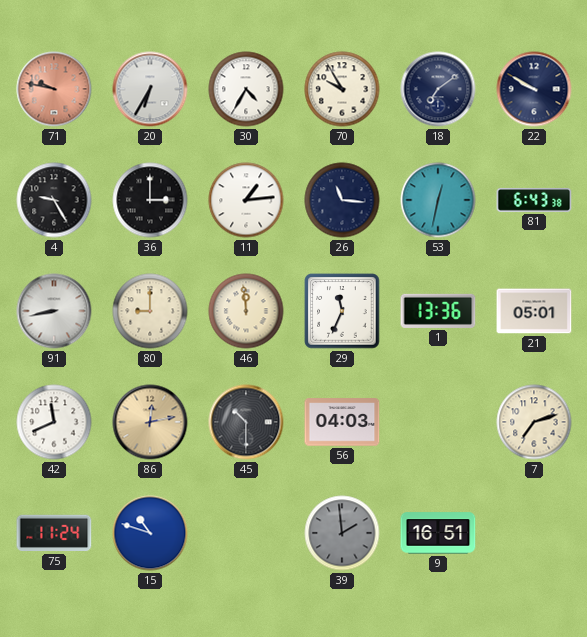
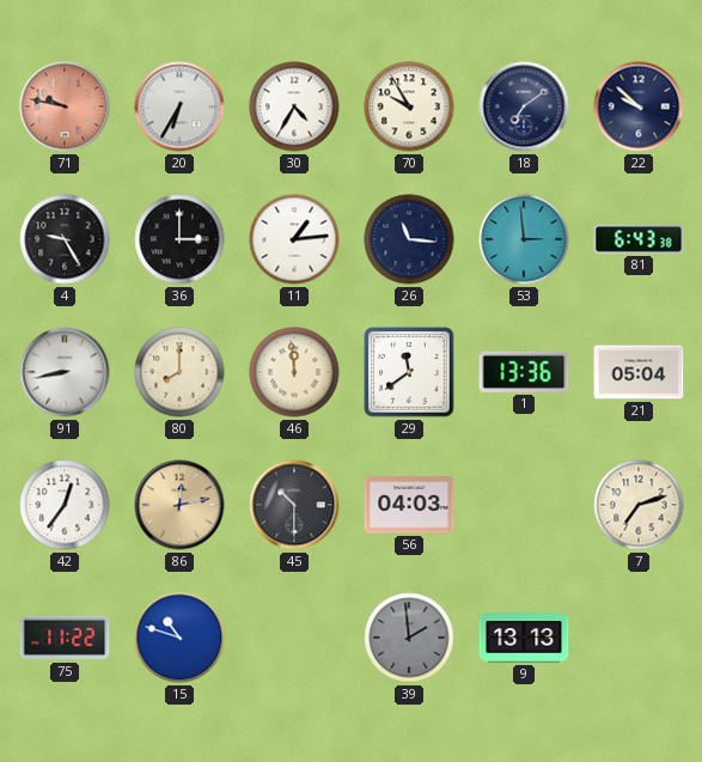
22: 9:50 -> 9:52 (639, 106)
53: 12:32 -> 2:59 (524, 239)
80: 9:00 -> 8:00 (179, 372)
29: 11:34 -> 11:39 (409, 372)
21: 05:01 -> 05:04 (639, 372)
42: 11:41 -> 12:36 (65, 505)
75: 11:24 -> 11:22 (65, 638)
9: 16:51 -> 13:13 (524, 638)
